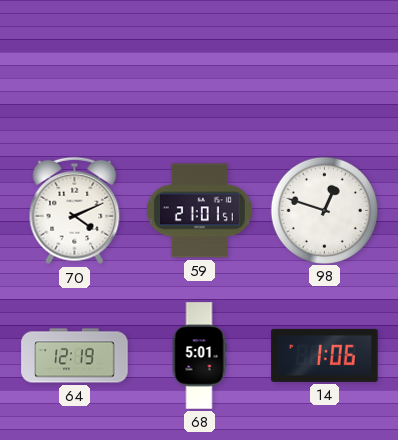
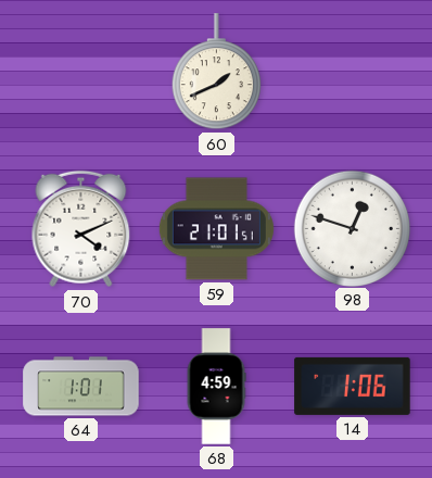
60: none -> 1:41 (216, 72)
64: 12:19 -> 1:01 (81, 387)
68: 5:01 -> 4:59 (216, 387)
